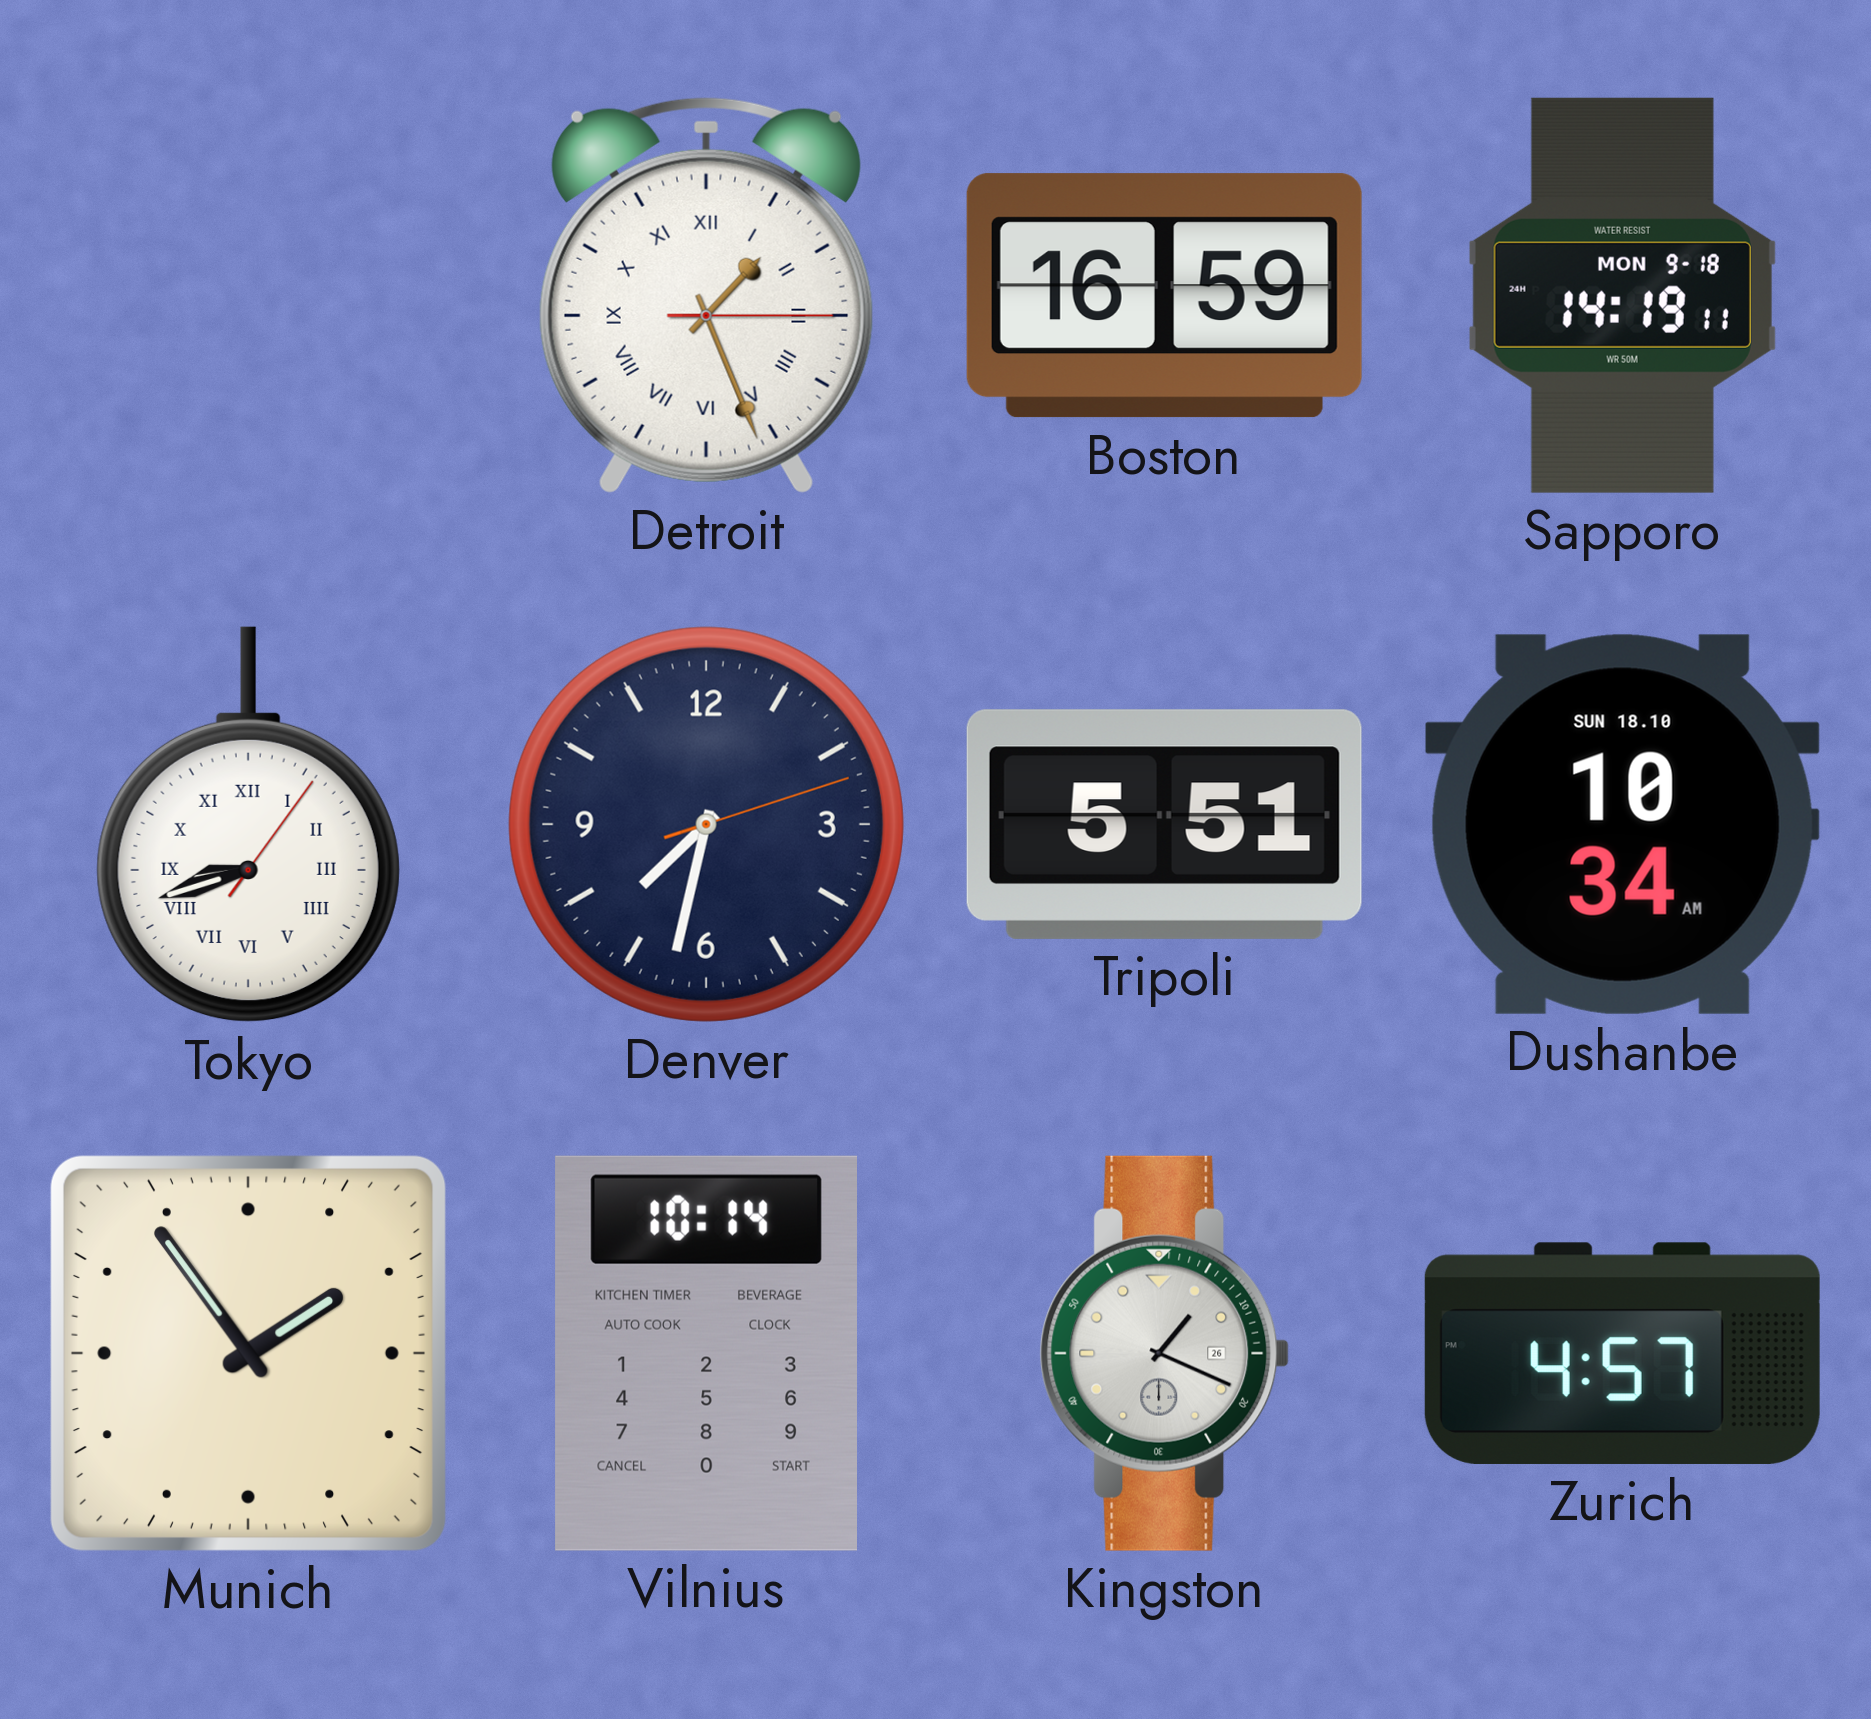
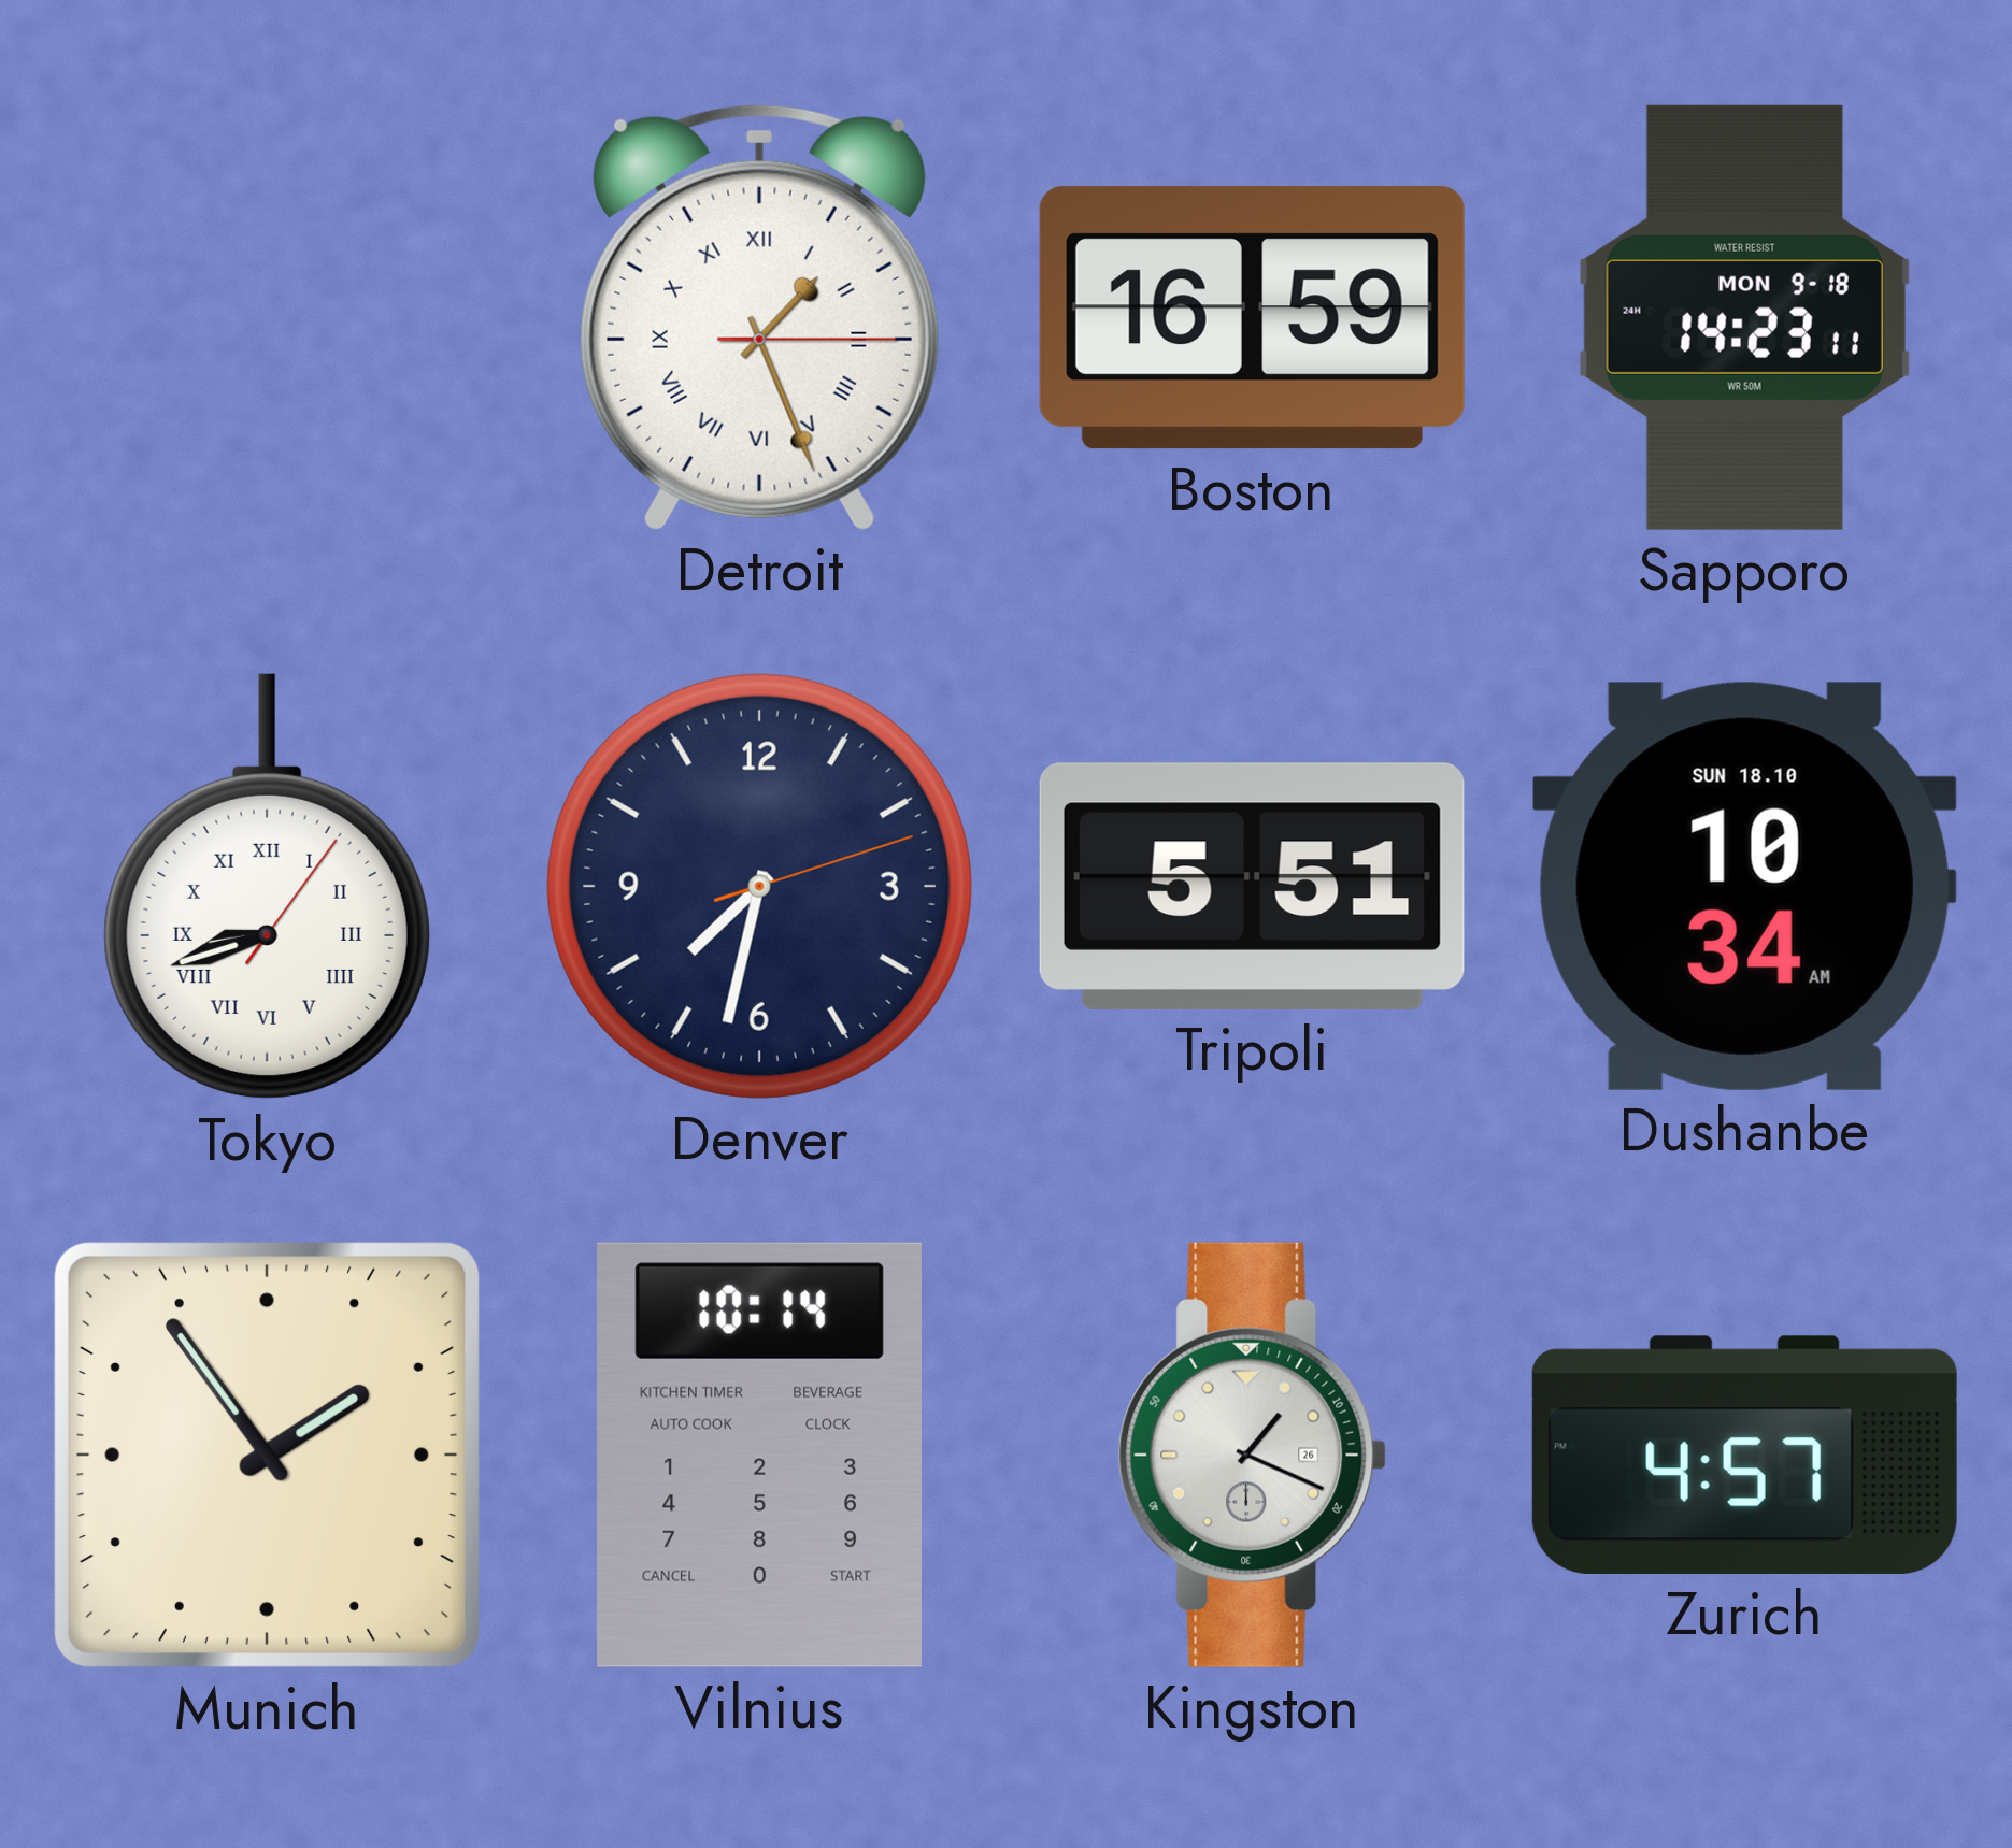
Sapporo: 14:19 -> 14:23 (1744, 317)
